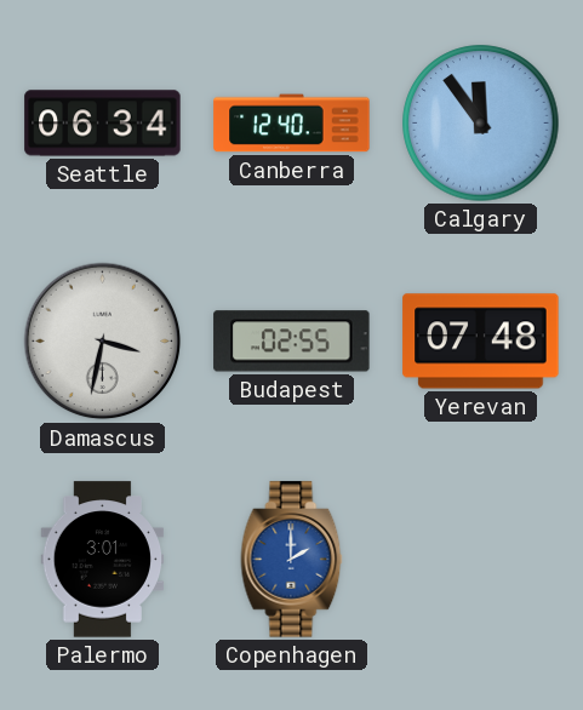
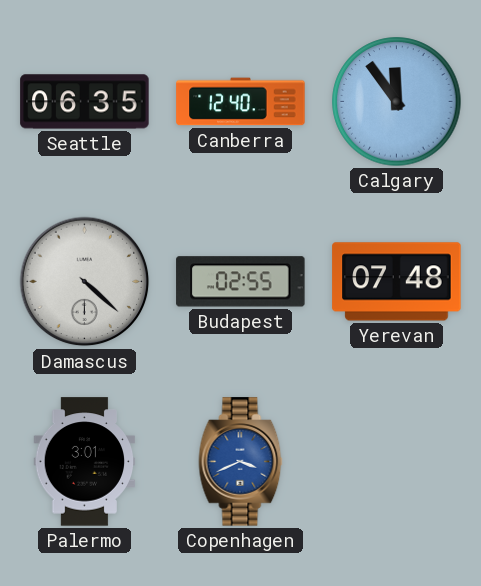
Seattle: 06:34 -> 06:35 (85, 102)
Damascus: 3:32 -> 4:22 (85, 282)
Copenhagen: 2:00 -> 3:41 (241, 462)
